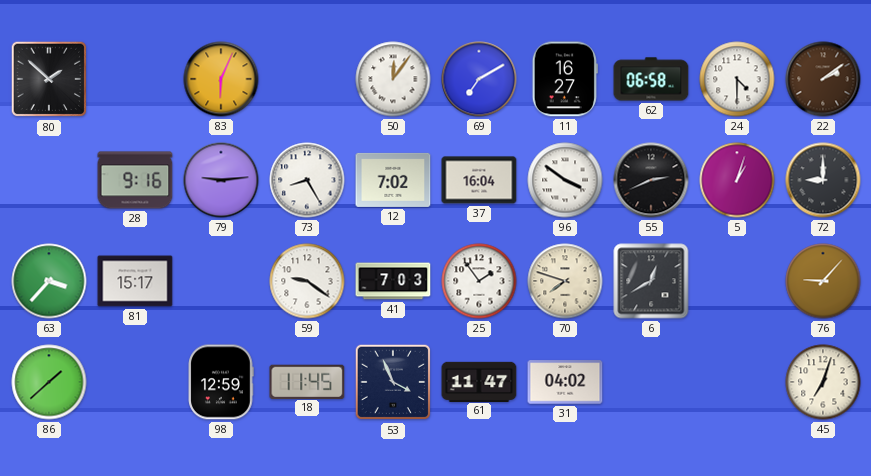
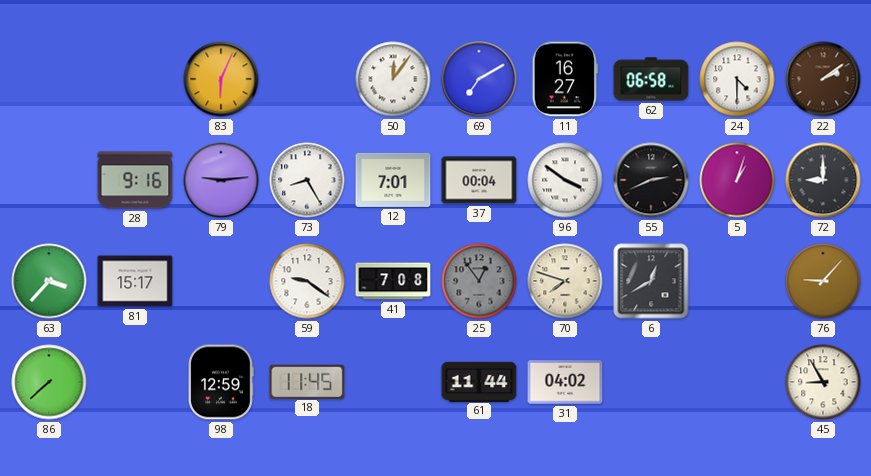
80: 1:52 -> none (49, 79)
12: 7:02 -> 7:01 (393, 180)
37: 16:04 -> 00:04 (479, 180)
41: 7:03 -> 7:08 (393, 281)
25: 1:54 -> 12:54 (479, 281)
25 dial: white -> grey (479, 281)
86: 1:38 -> 7:38 (49, 382)
53: 3:56 -> none (393, 382)
61: 11:47 -> 11:44 (479, 381)
45: 7:03 -> 8:55 (823, 382)
